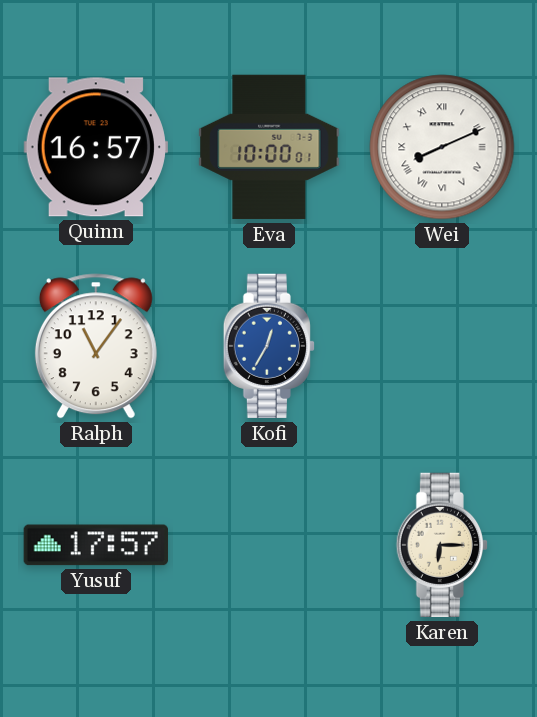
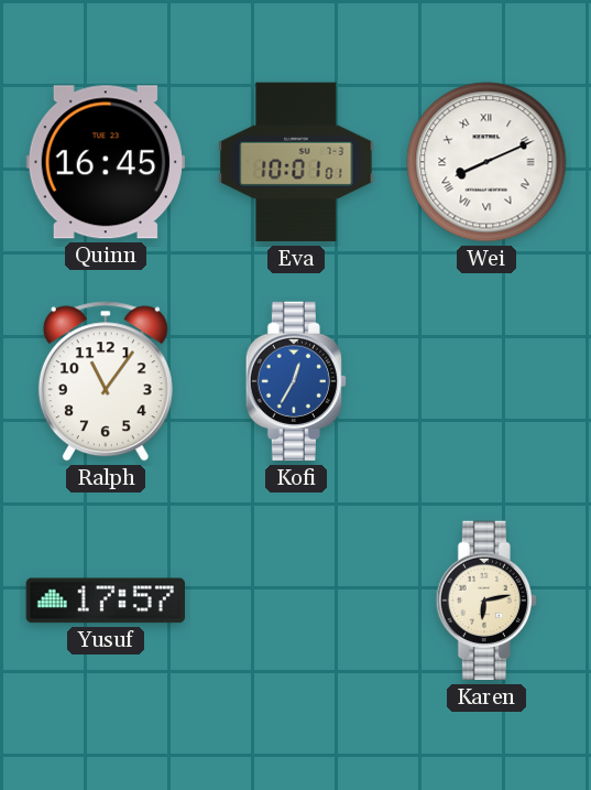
Quinn: 16:57 -> 16:45 (105, 162)
Eva: 10:00 -> 10:01 (296, 162)
Karen: 6:15 -> 6:13 (485, 600)
